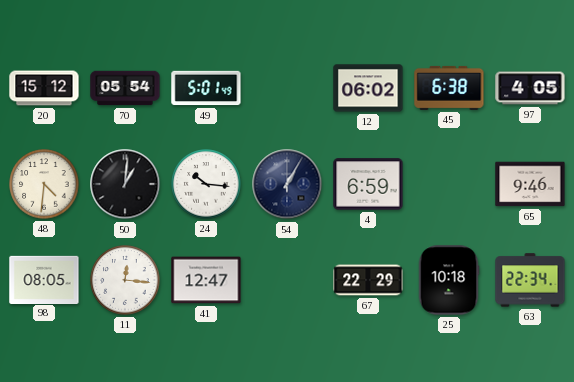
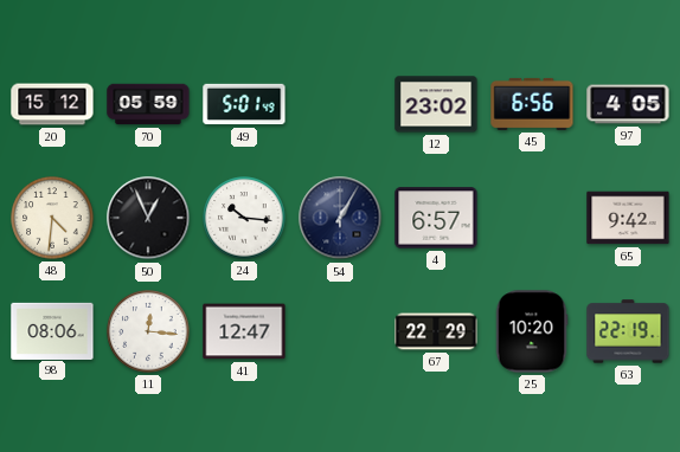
70: 05:54 -> 05:59 (148, 104)
12: 06:02 -> 23:02 (436, 104)
45: 6:38 -> 6:56 (532, 104)
50: 1:01 -> 12:56 (148, 218)
4: 6:59 -> 6:57 (436, 218)
65: 9:46 -> 9:42 (628, 218)
98: 08:05 -> 08:06 (52, 330)
25: 10:18 -> 10:20 (532, 331)
63: 22:34 -> 22:19 (628, 331)
